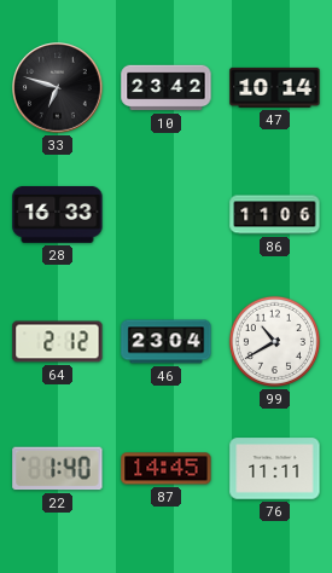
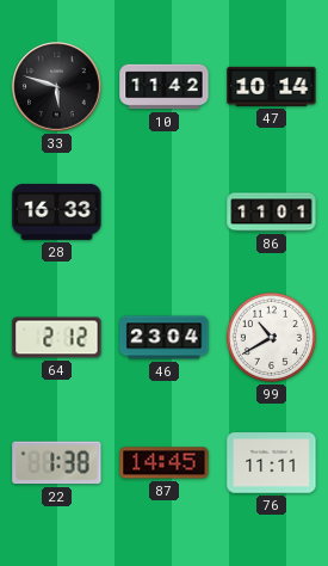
33: 6:48 -> 5:48 (57, 87)
10: 23:42 -> 11:42 (165, 87)
86: 11:06 -> 11:01 (272, 213)
22: 1:40 -> 1:38 (57, 463)
